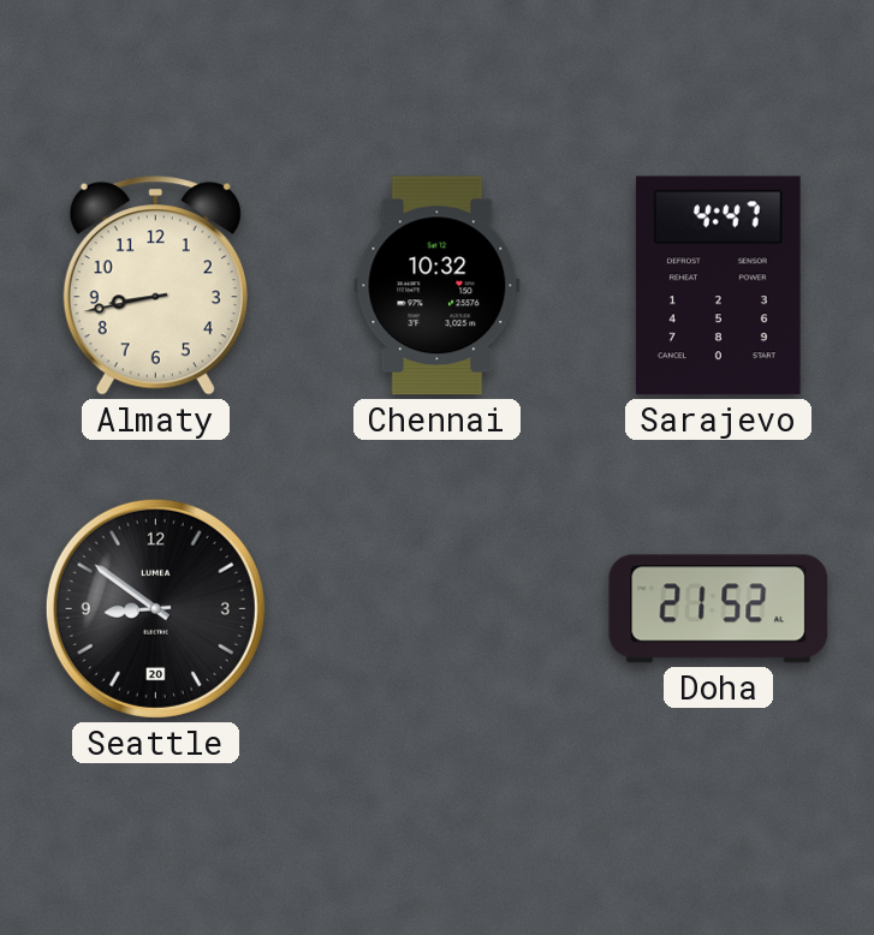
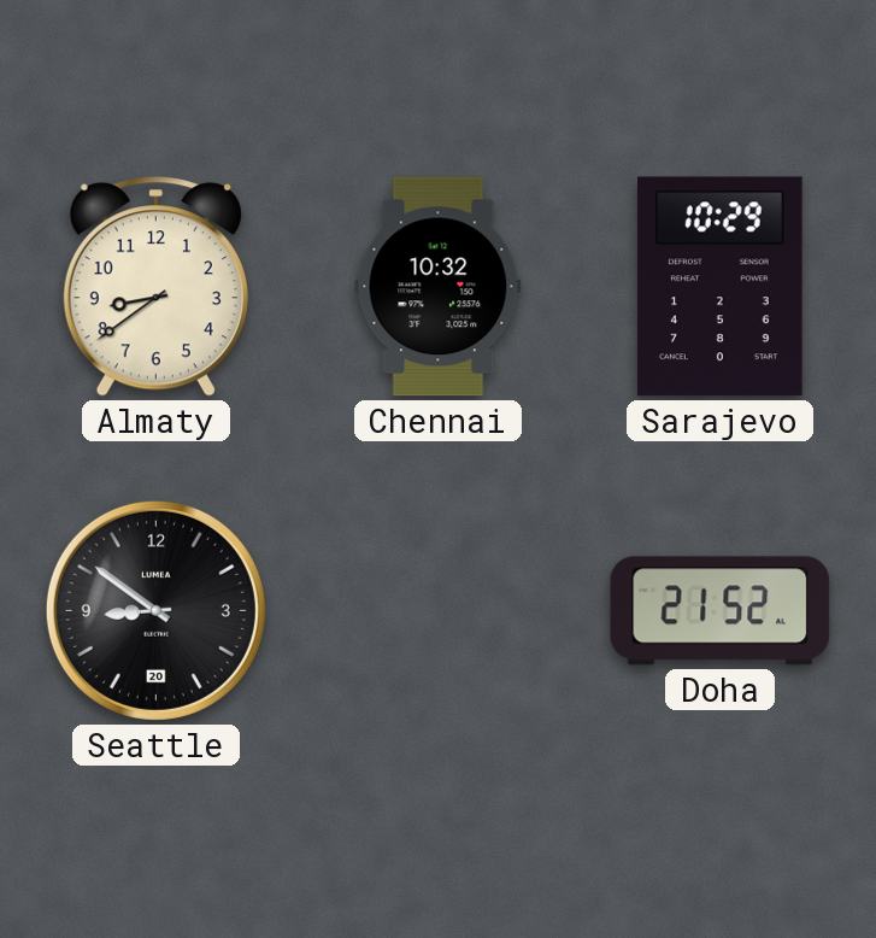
Almaty: 8:43 -> 8:39 (155, 287)
Sarajevo: 4:47 -> 10:29 (719, 287)
